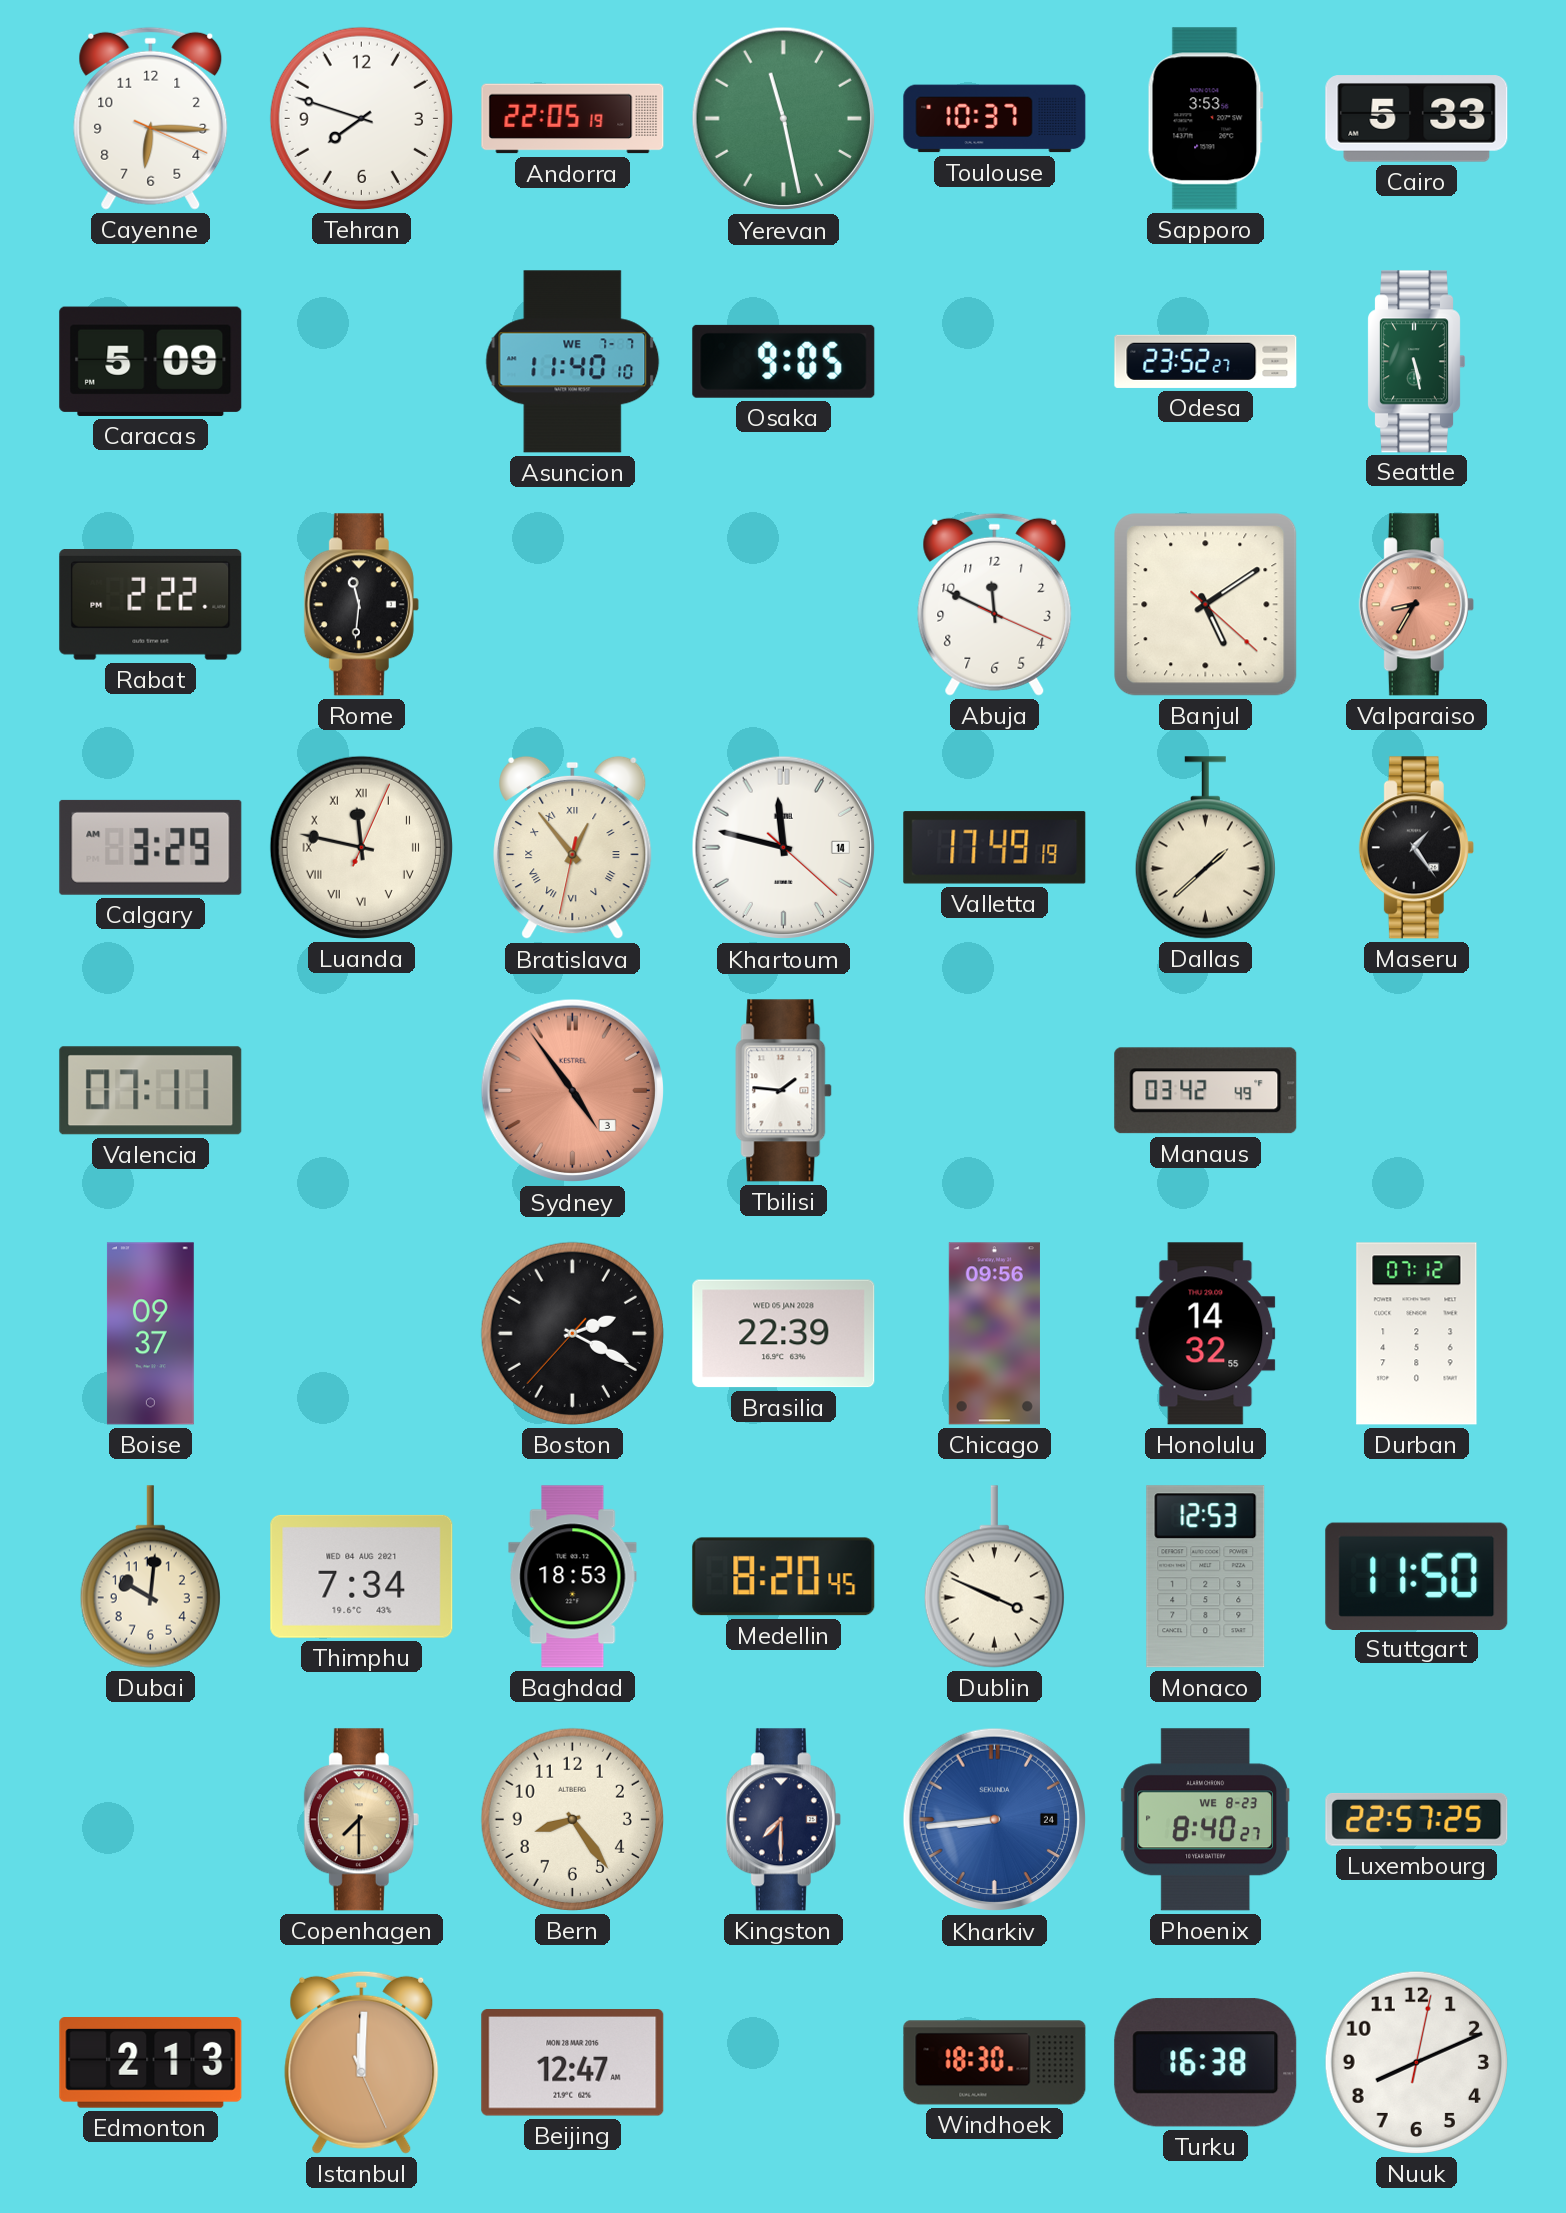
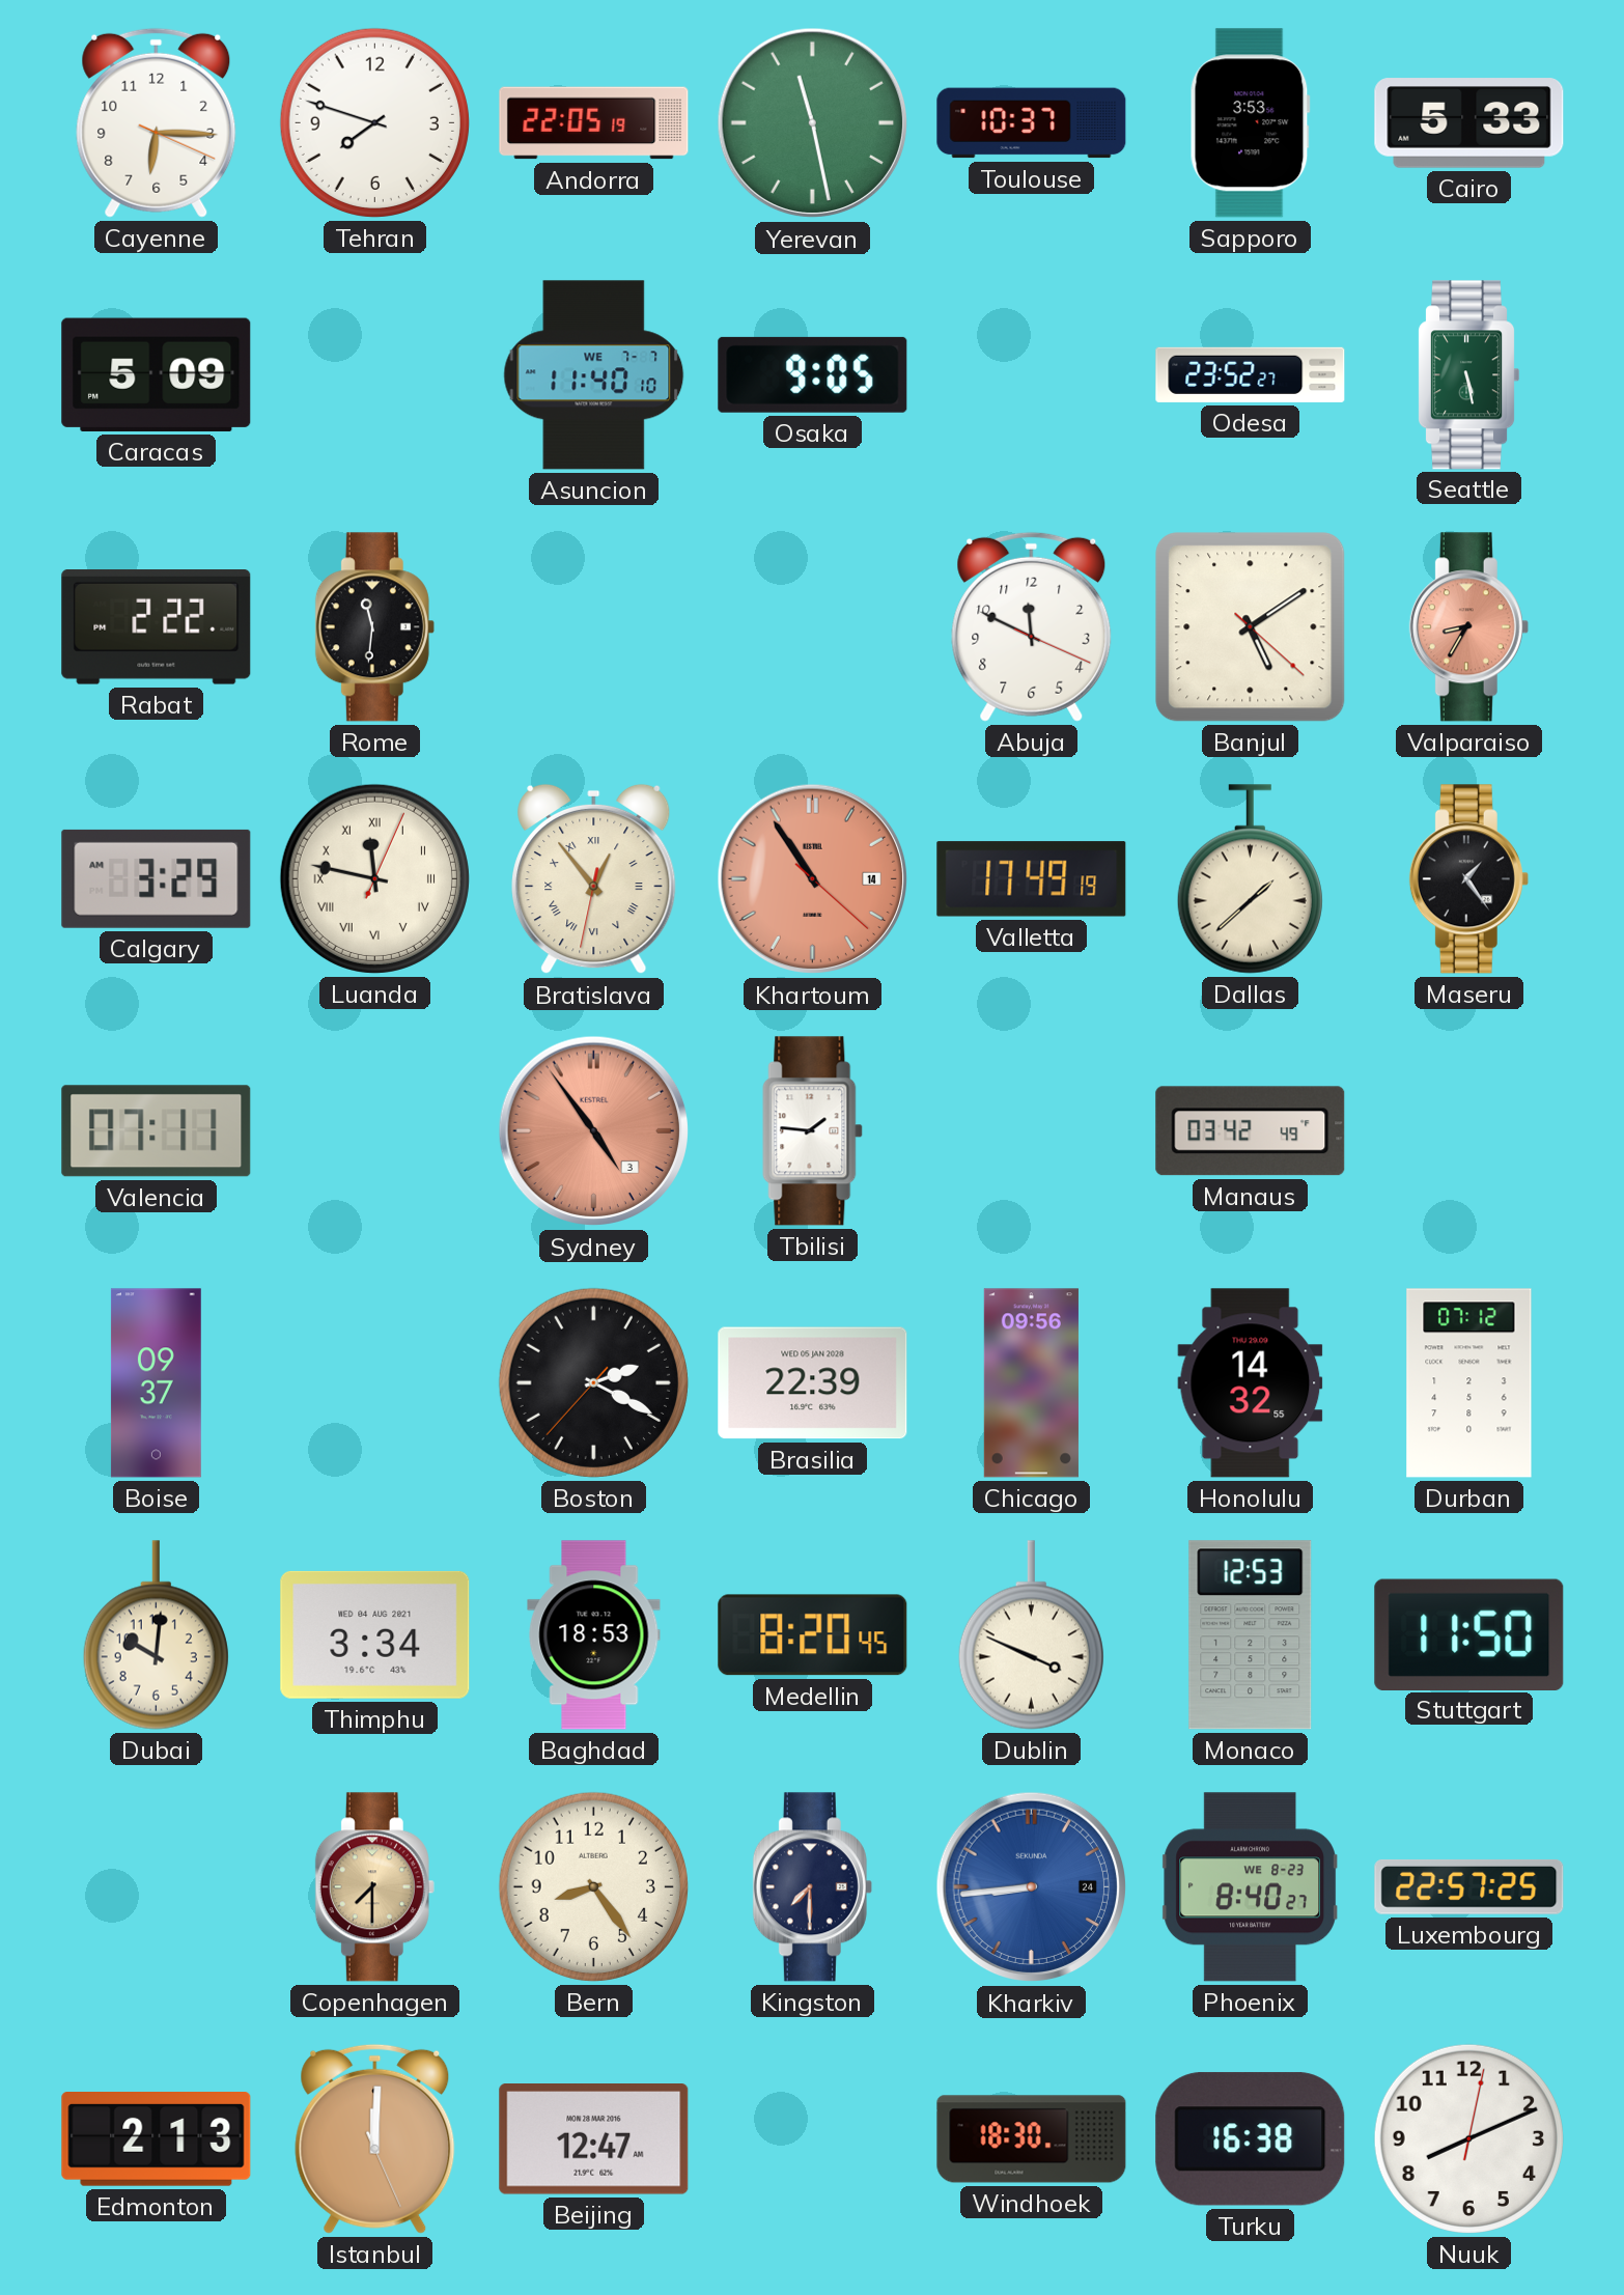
Khartoum: 11:47 -> 10:54 (813, 879)
Khartoum dial: white -> salmon (813, 879)
Thimphu: 7:34 -> 3:34 (375, 1634)
